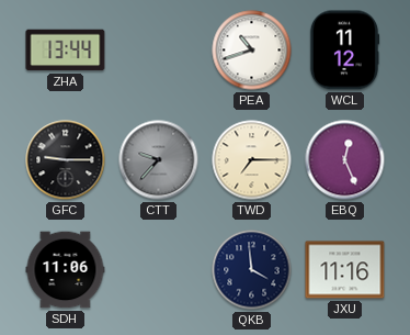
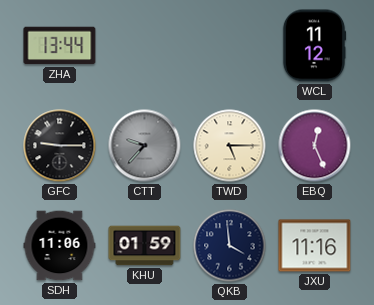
PEA: 10:42 -> none (252, 51)
TWD: 7:15 -> 5:15 (230, 146)
KHU: none -> 01:59 (145, 246)
